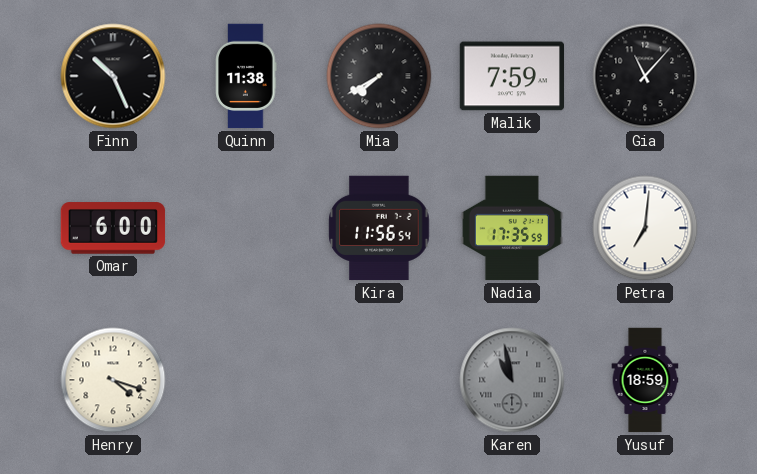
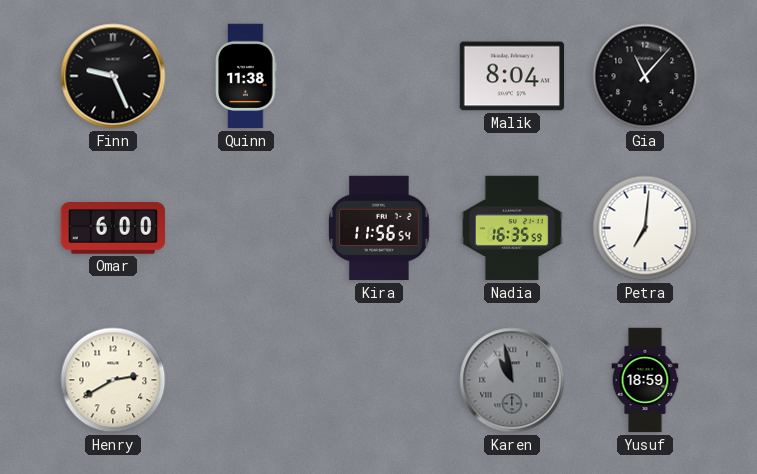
Finn: 10:26 -> 9:26 (113, 76)
Mia: 7:40 -> none (379, 76)
Malik: 7:59 -> 8:04 (512, 76)
Nadia: 17:35 -> 16:35 (512, 228)
Henry: 4:18 -> 2:40 (113, 380)
